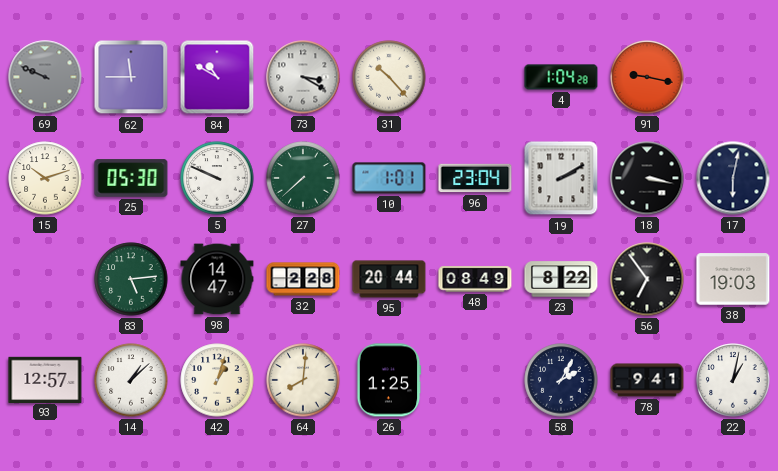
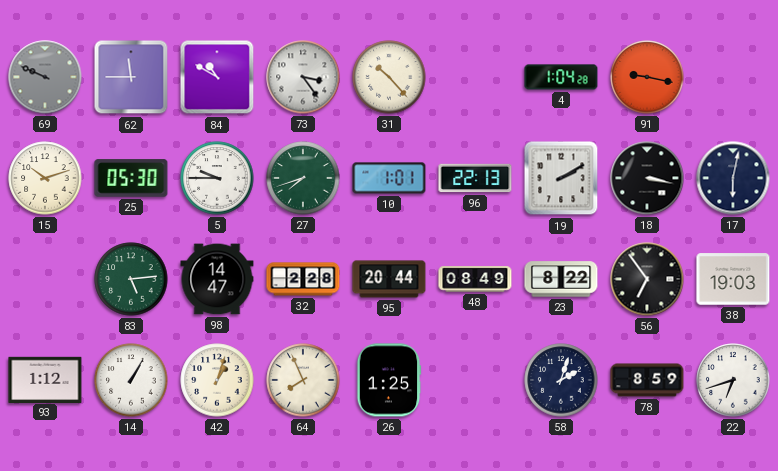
73: 3:20 -> 3:24 (303, 77)
5: 9:49 -> 9:45 (217, 178)
27: 7:38 -> 7:42 (303, 178)
96: 23:04 -> 22:13 (475, 178)
93: 12:57 -> 1:12 (45, 379)
14: 1:08 -> 1:05 (131, 380)
64: 8:01 -> 7:56 (303, 380)
58: 2:05 -> 2:03 (561, 380)
78: 9:41 -> 8:59 (647, 380)
22: 1:02 -> 6:42 (733, 380)
